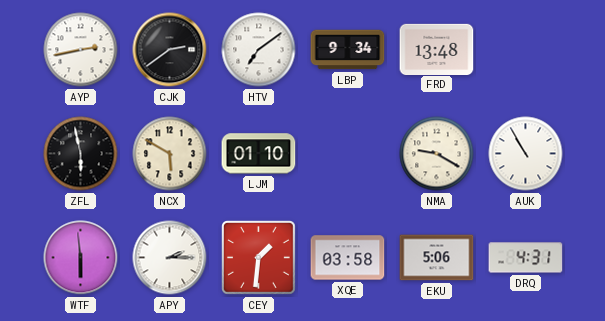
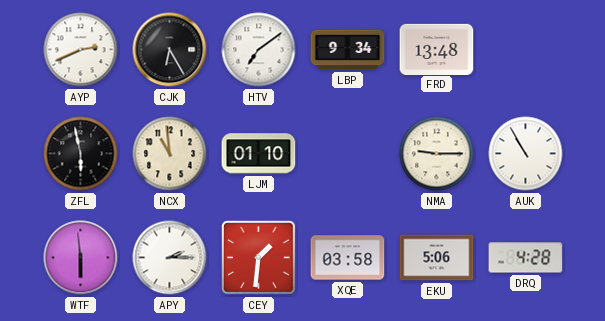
AYP: 2:43 -> 2:41 (81, 50)
CJK: 2:39 -> 6:25 (170, 50)
NCX: 5:50 -> 10:59 (170, 154)
NMA: 9:20 -> 9:15 (437, 154)
DRQ: 4:31 -> 4:28 (526, 258)
